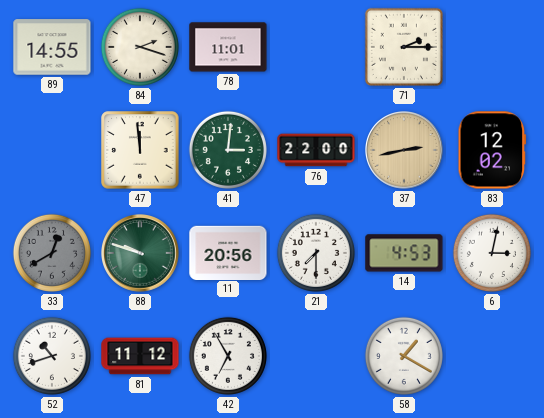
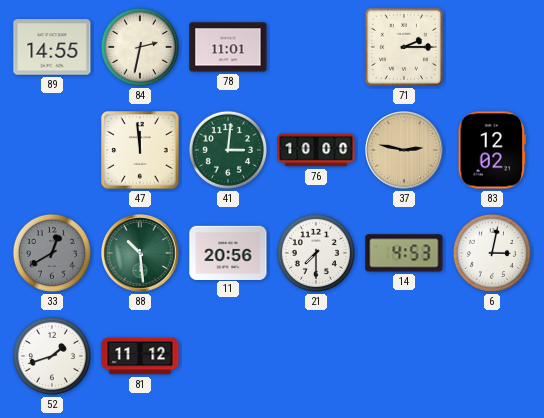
84: 2:18 -> 2:32 (140, 47)
76: 22:00 -> 10:00 (316, 150)
37: 2:43 -> 2:47 (405, 151)
88: 9:48 -> 10:29 (141, 254)
52: 10:42 -> 1:42 (52, 356)
42: 6:55 -> none (228, 356)
58: 1:20 -> none (404, 356)
